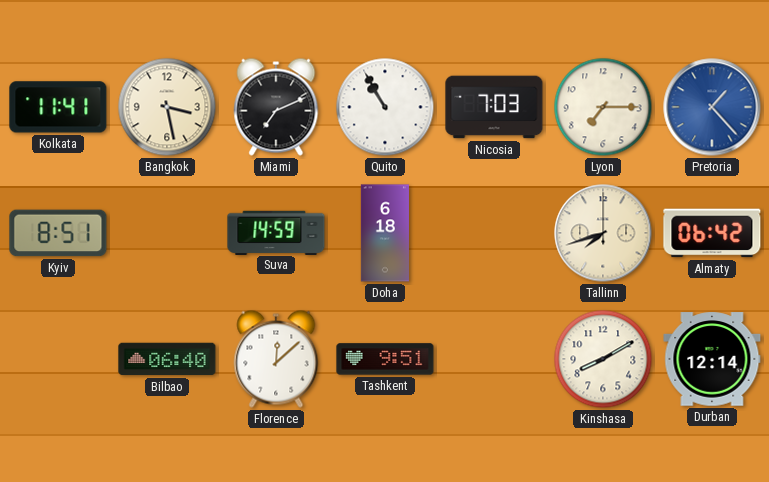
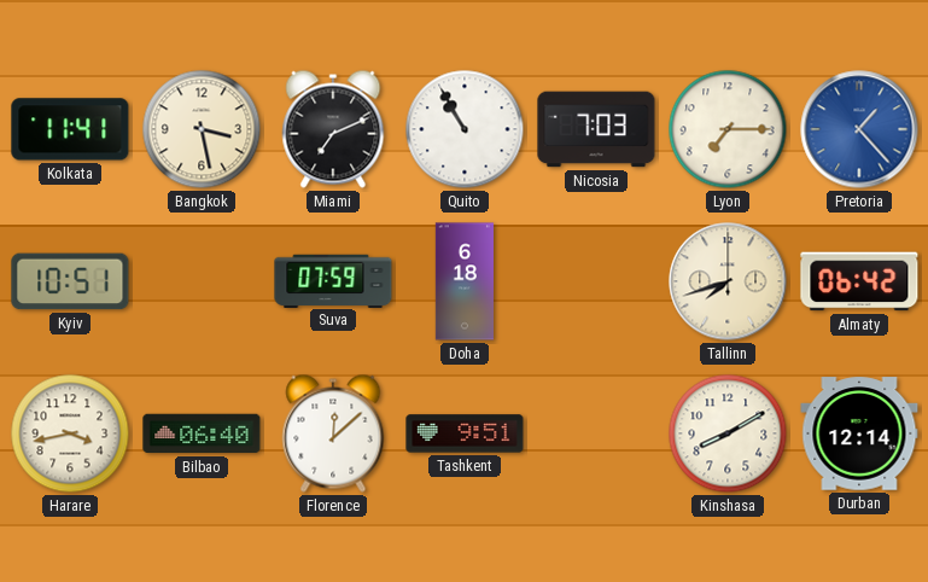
Kyiv: 8:51 -> 10:51 (70, 281)
Suva: 14:59 -> 07:59 (333, 280)
Harare: none -> 3:43 (70, 433)
